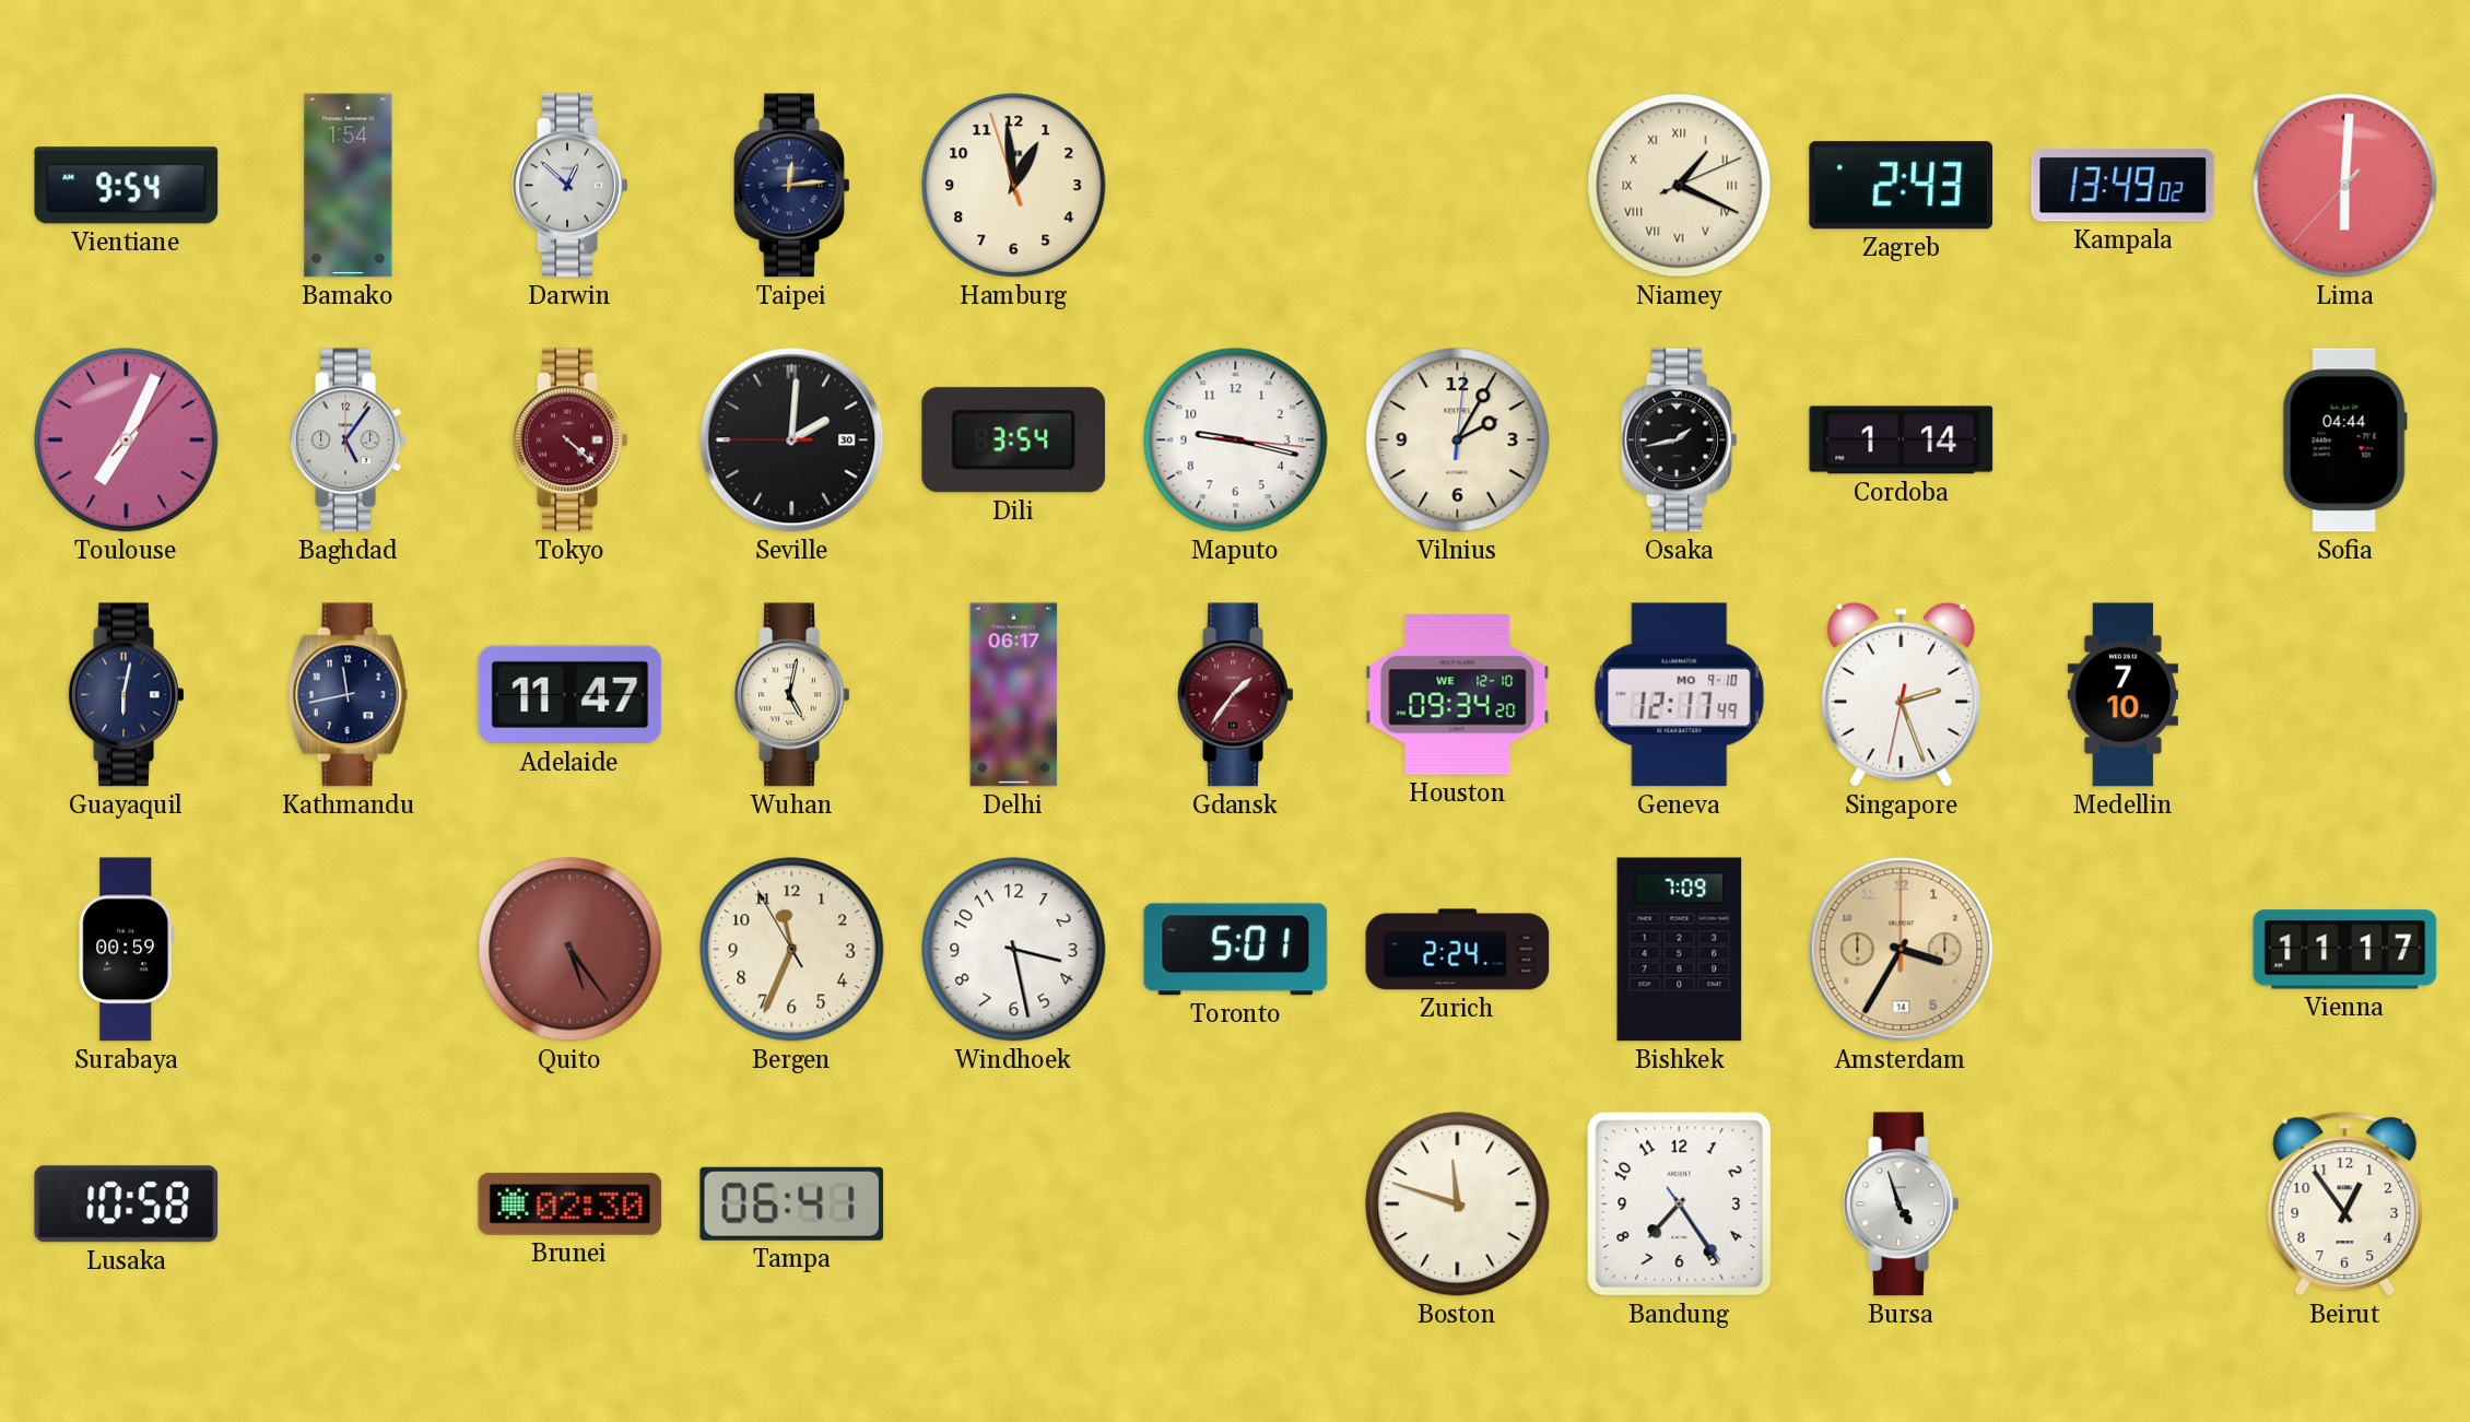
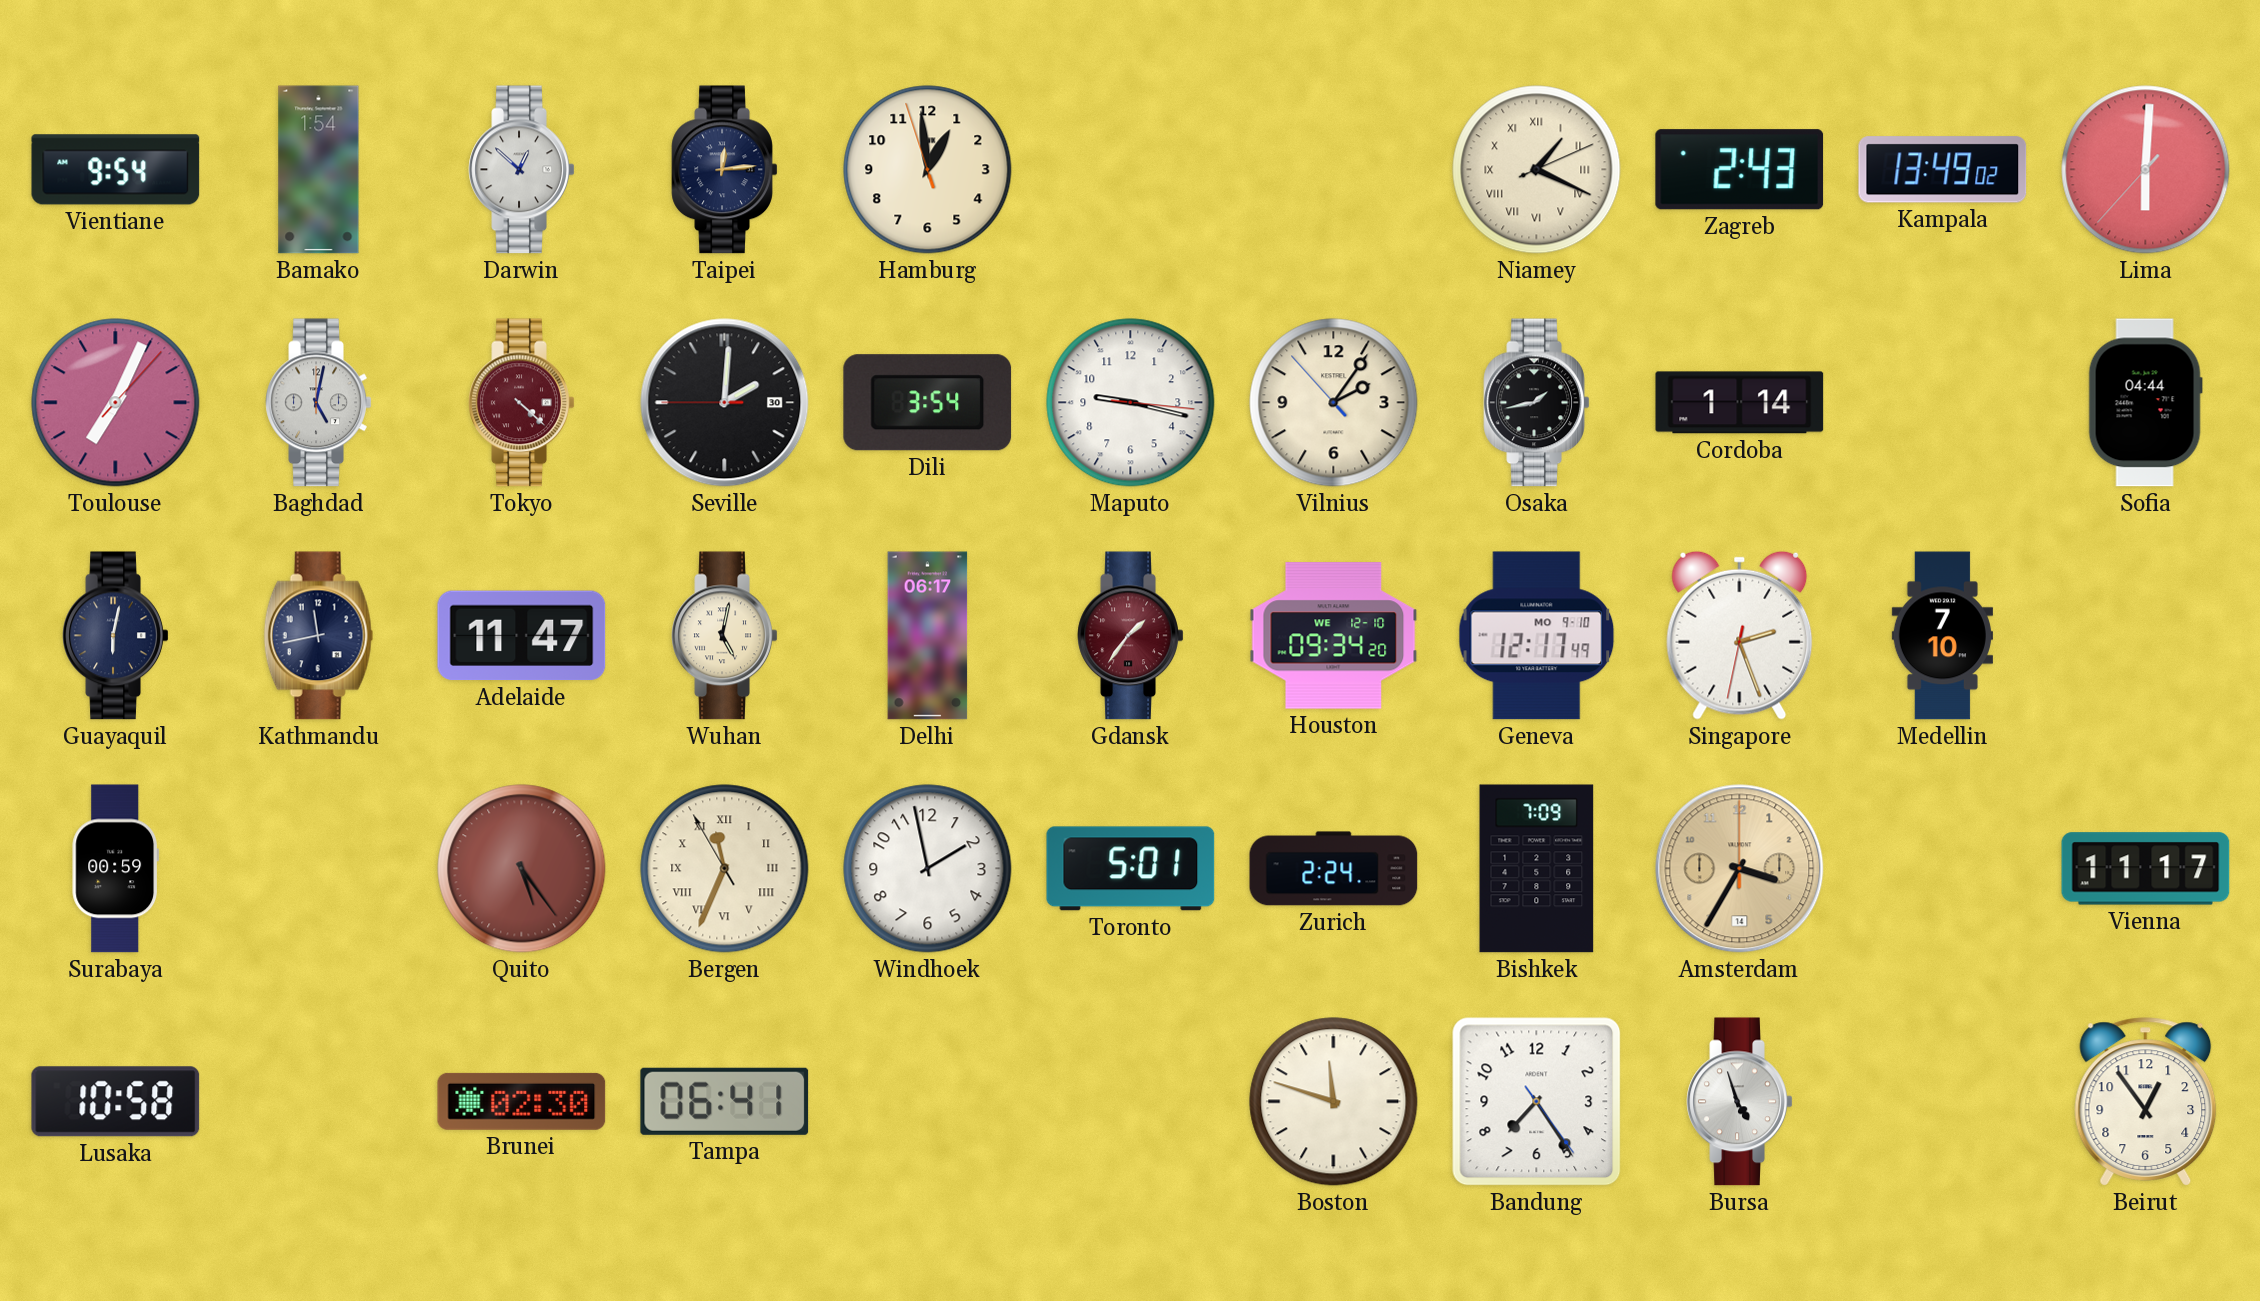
Baghdad: 5:06 -> 5:02 (319, 403)
Vilnius: 2:05:01 -> 2:05:53 (1334, 403)
Bergen numerals: Arabic -> Roman (725, 869)
Windhoek: 3:28 -> 1:58 (928, 869)
